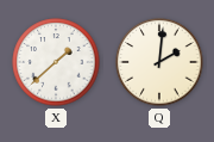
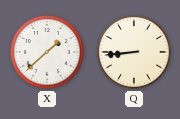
Q: 2:01 -> 8:44 (134, 52)
